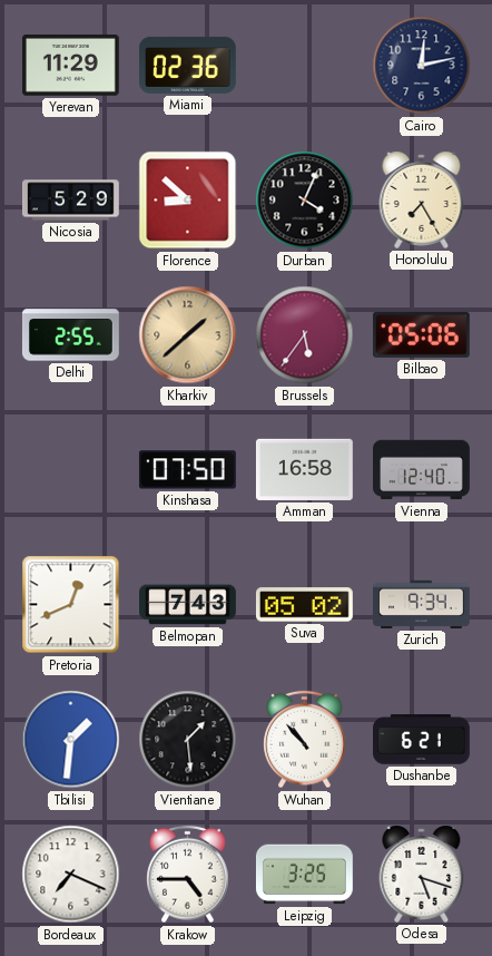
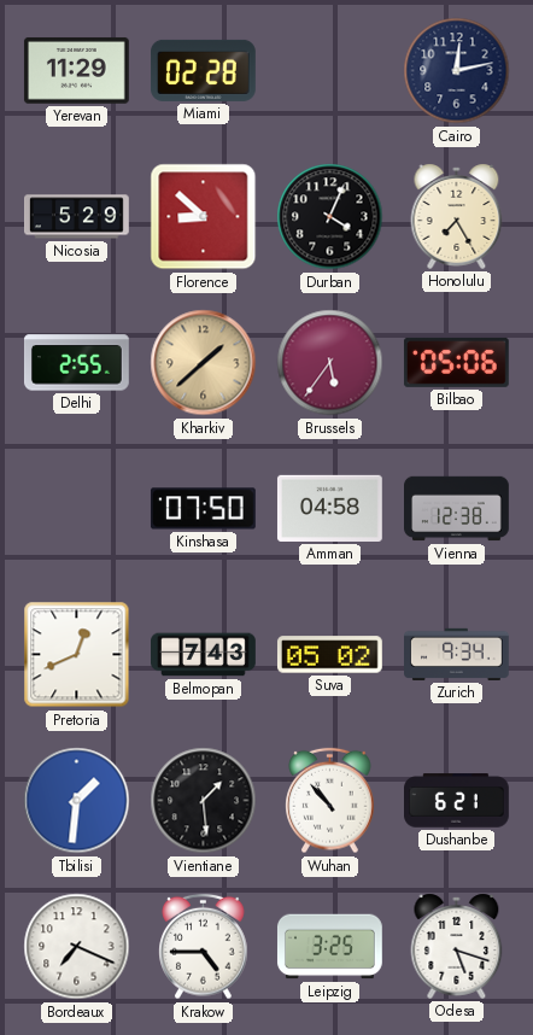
Miami: 02:36 -> 02:28 (204, 70)
Amman: 16:58 -> 04:58 (329, 508)
Vienna: 12:40 -> 12:38 (457, 509)
